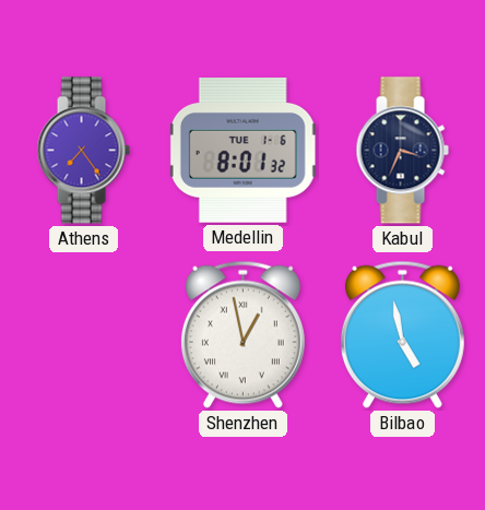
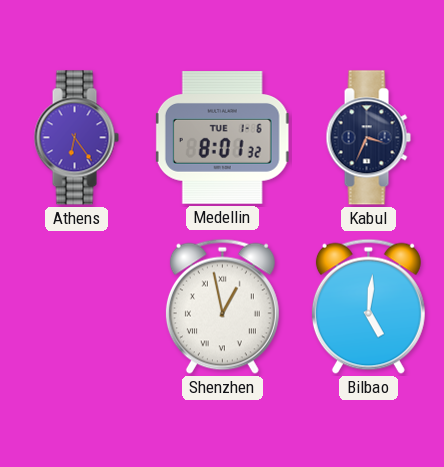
Athens: 7:24 -> 6:24 (76, 138)
Bilbao: 4:58 -> 5:01 (368, 306)
